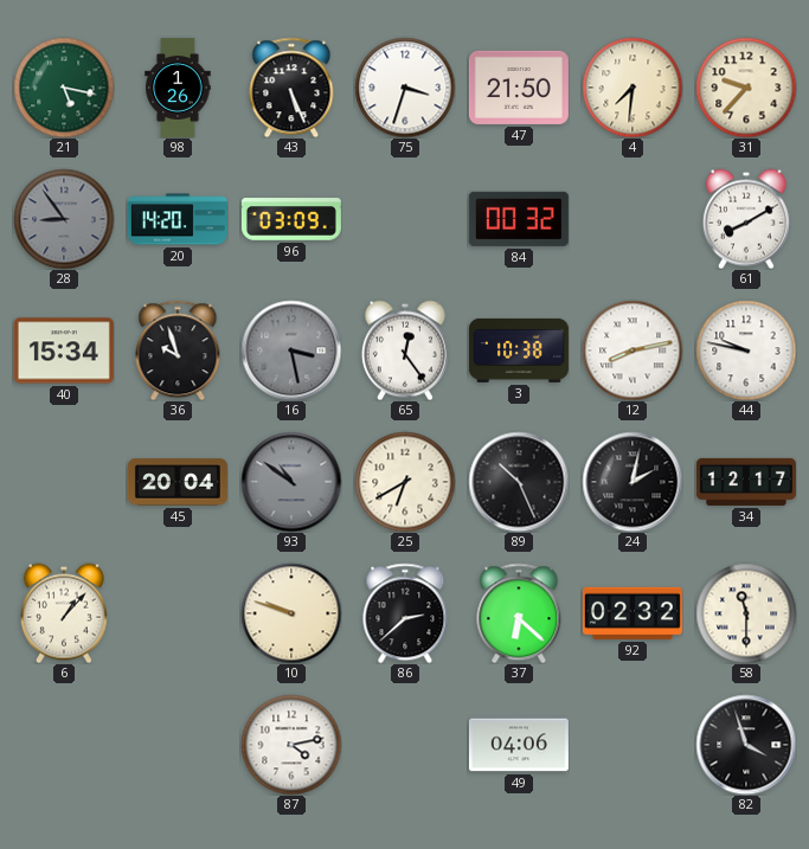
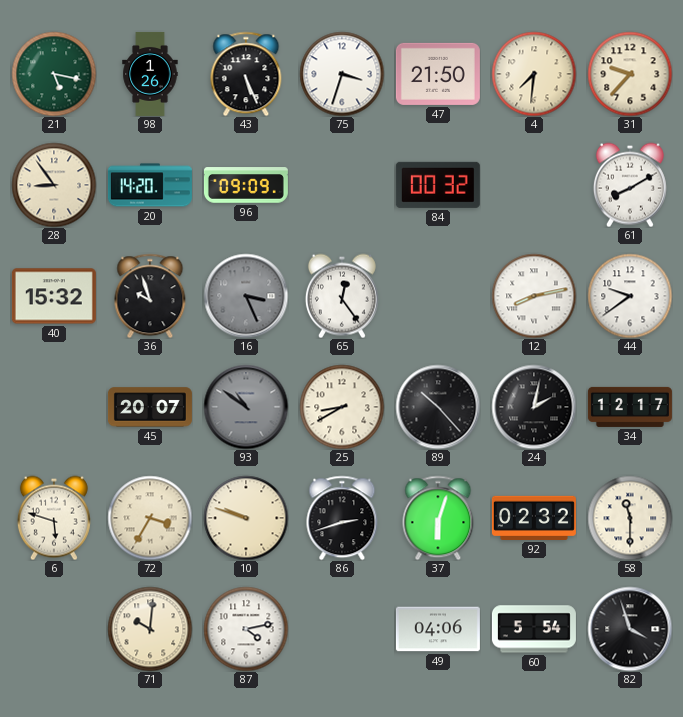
28 dial: grey -> cream (54, 185)
96: 03:09 -> 09:09 (246, 185)
40: 15:34 -> 15:32 (54, 296)
16: 3:28 -> 3:26 (246, 296)
3: 10:38 -> none (519, 350)
44: 9:47 -> 9:39 (630, 296)
45: 20:04 -> 20:07 (150, 407)
25: 6:40 -> 8:40 (342, 407)
89: 10:26 -> 10:23 (438, 407)
6: 1:07 -> 5:48 (54, 518)
72: none -> 3:35 (150, 518)
86: 2:38 -> 2:42 (342, 518)
37: 6:22 -> 6:03 (438, 518)
71: none -> 10:01 (150, 629)
60: none -> 5:54 (534, 629)
